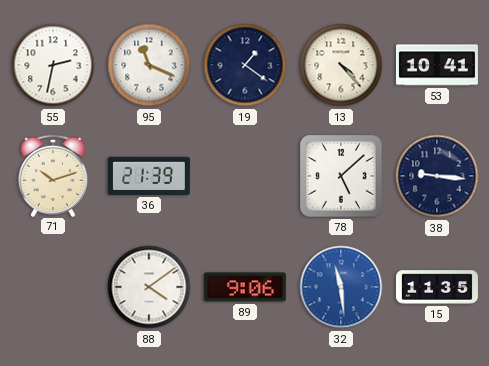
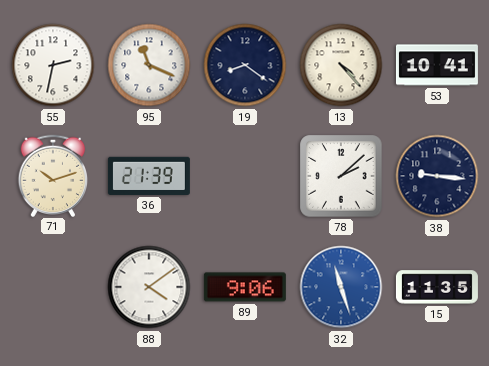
19: 1:21 -> 8:21 (245, 65)
78: 5:08 -> 2:08 (341, 176)
32: 11:29 -> 11:27 (341, 287)
